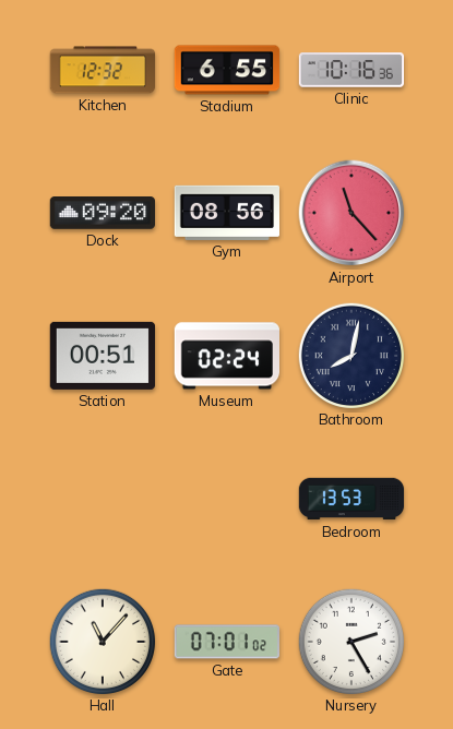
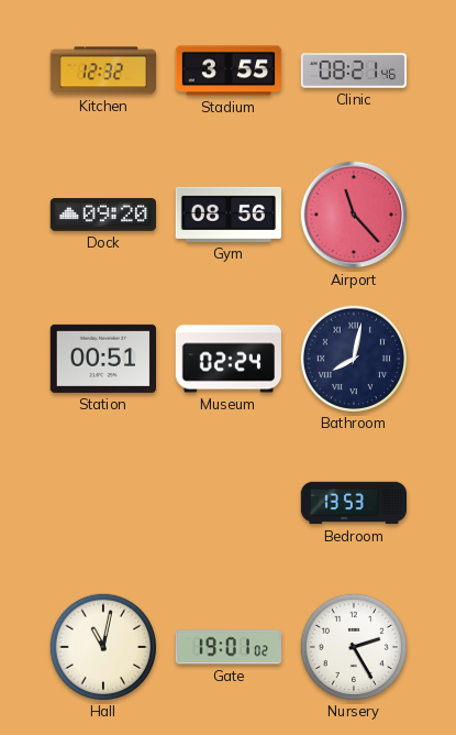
Stadium: 6:55 -> 3:55 (229, 70)
Clinic: 10:16 -> 08:21 (354, 70)
Hall: 11:07 -> 11:02 (102, 646)
Gate: 07:01 -> 19:01 (229, 647)
